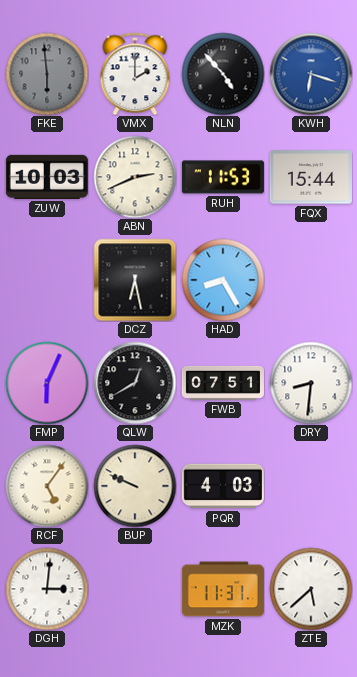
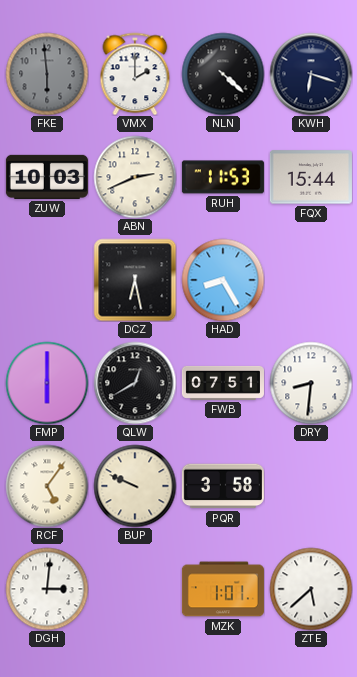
NLN: 4:53 -> 4:22 (223, 74)
KWH dial: blue -> navy (311, 74)
FMP: 6:04 -> 6:00 (47, 383)
PQR: 4:03 -> 3:58 (223, 486)
MZK: 11:31 -> 1:01 (223, 589)
